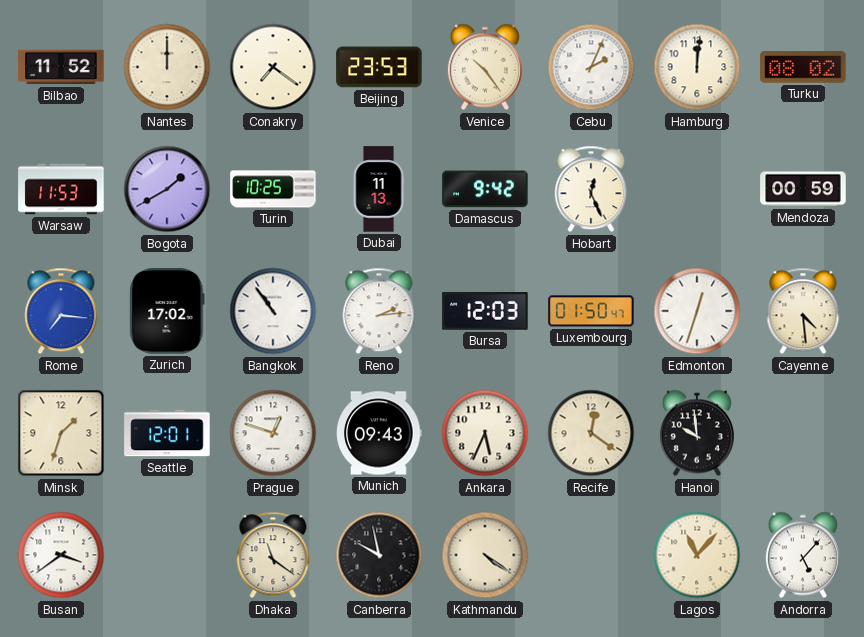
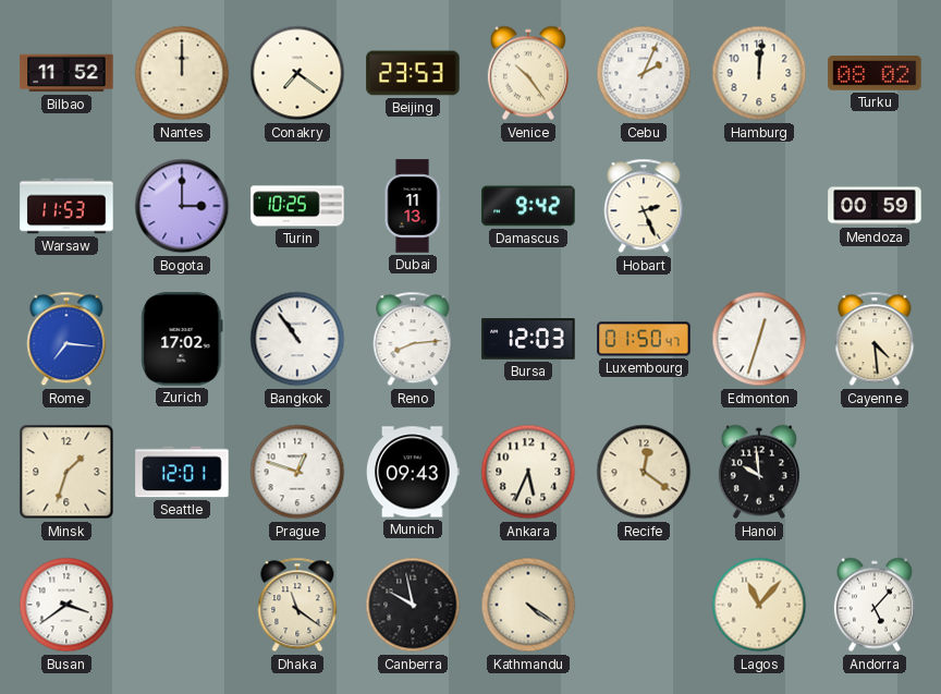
Bogota: 1:40 -> 3:00 (182, 206)
Hobart: 12:26 -> 2:26 (644, 206)
Reno: 2:14 -> 8:14 (413, 339)
